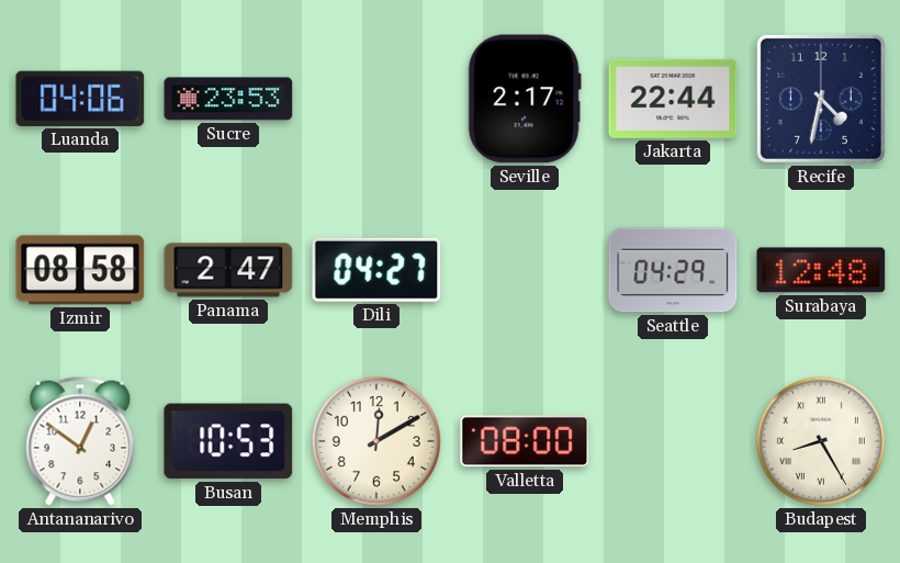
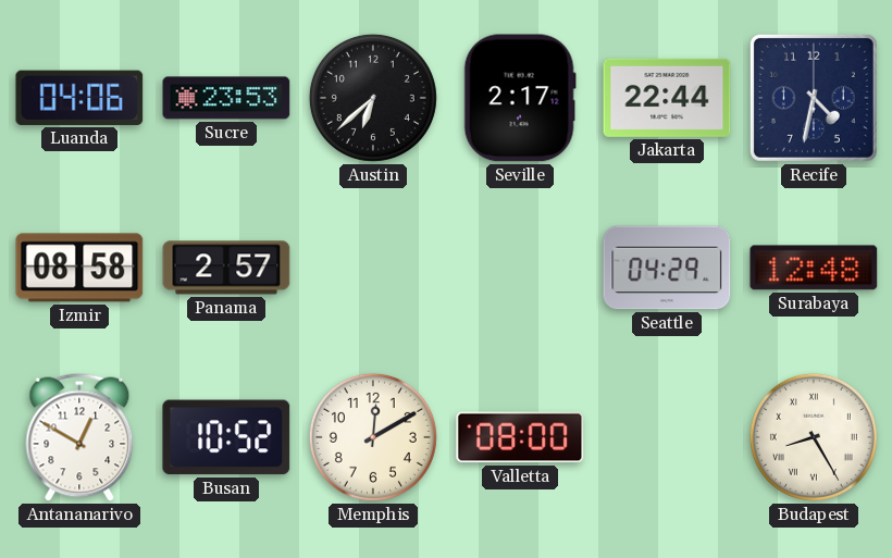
Austin: none -> 6:38 (373, 98)
Panama: 2:47 -> 2:57 (226, 268)
Dili: 04:27 -> none (376, 270)
Antananarivo: 12:51 -> 12:50 (79, 437)
Busan: 10:53 -> 10:52 (226, 437)
